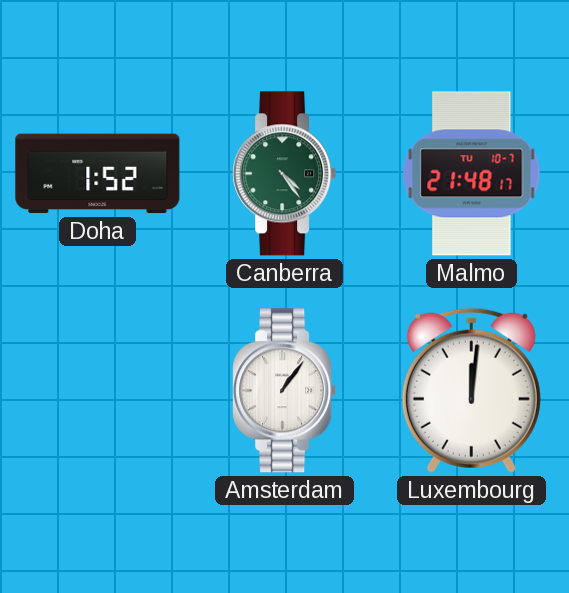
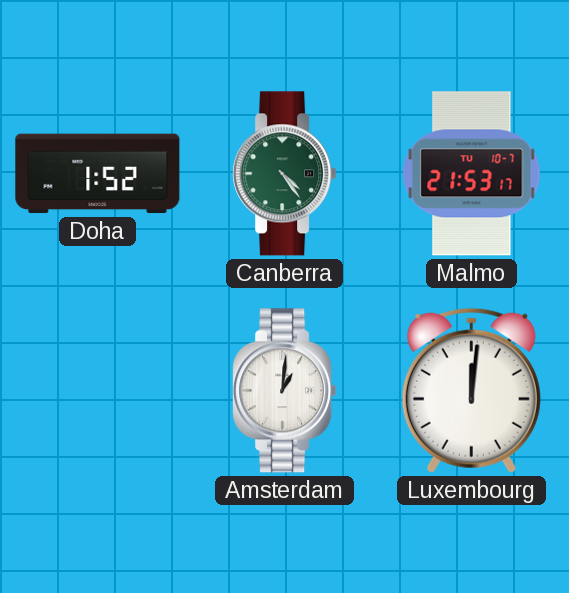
Malmo: 21:48 -> 21:53 (472, 174)
Amsterdam: 1:06 -> 1:01 (285, 391)
